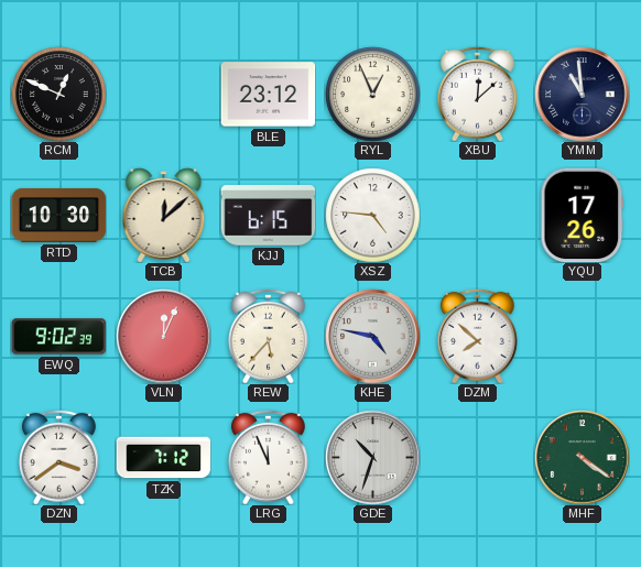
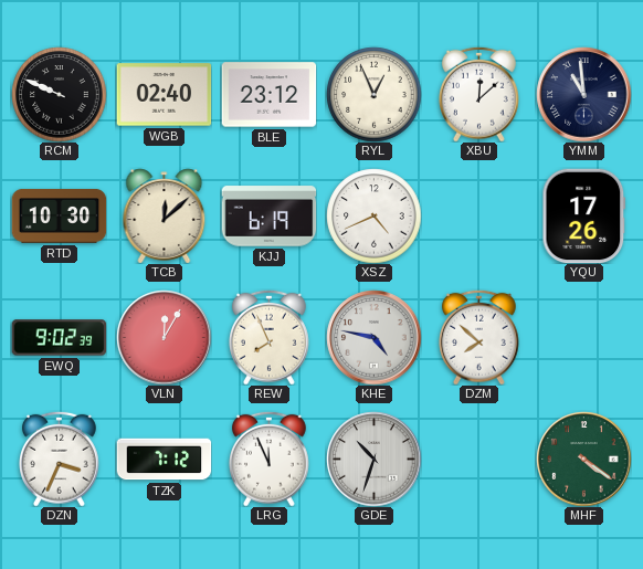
RCM: 12:49 -> 9:49 (59, 94)
WGB: none -> 02:40 (164, 95)
KJJ: 6:15 -> 6:19 (268, 217)
XSZ: 4:46 -> 4:41 (373, 215)
VLN: 12:04 -> 12:05 (164, 337)
REW: 5:37 -> 7:56 (270, 337)
DZN: 3:39 -> 3:34 (60, 459)
